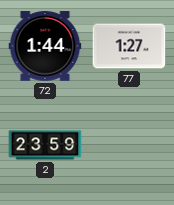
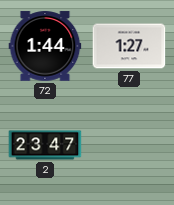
2: 23:59 -> 23:47 (45, 145)
